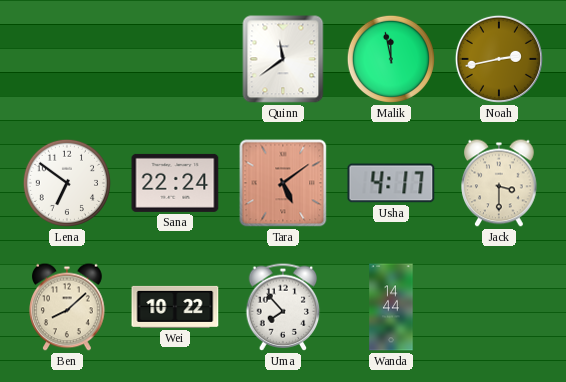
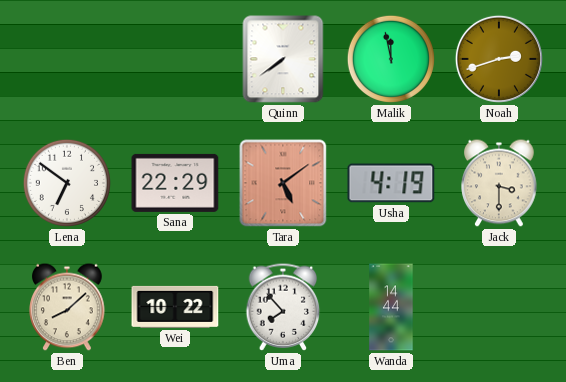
Quinn: 11:39 -> 7:39 (283, 59)
Noah: 2:43 -> 2:42 (499, 59)
Sana: 22:24 -> 22:29 (175, 183)
Usha: 4:17 -> 4:19 (391, 183)
